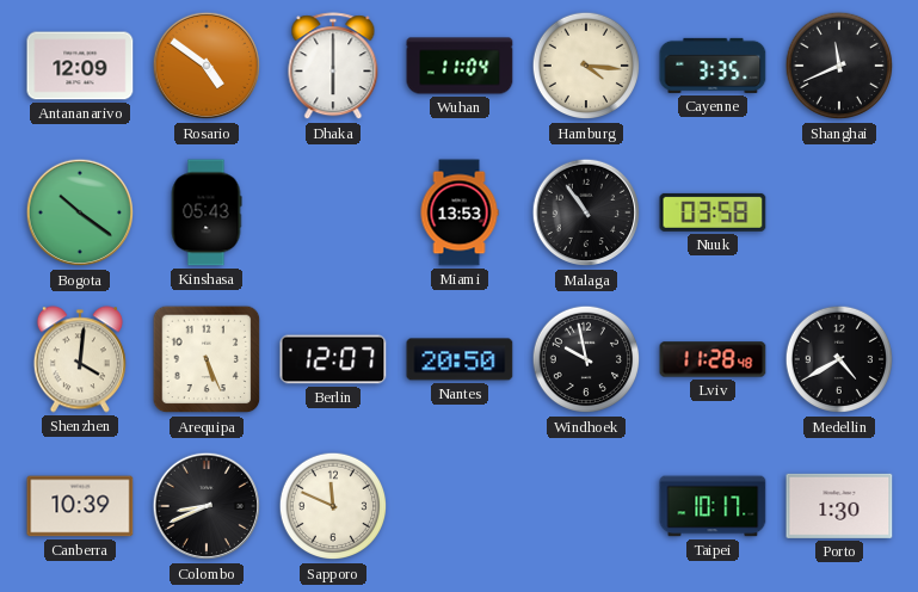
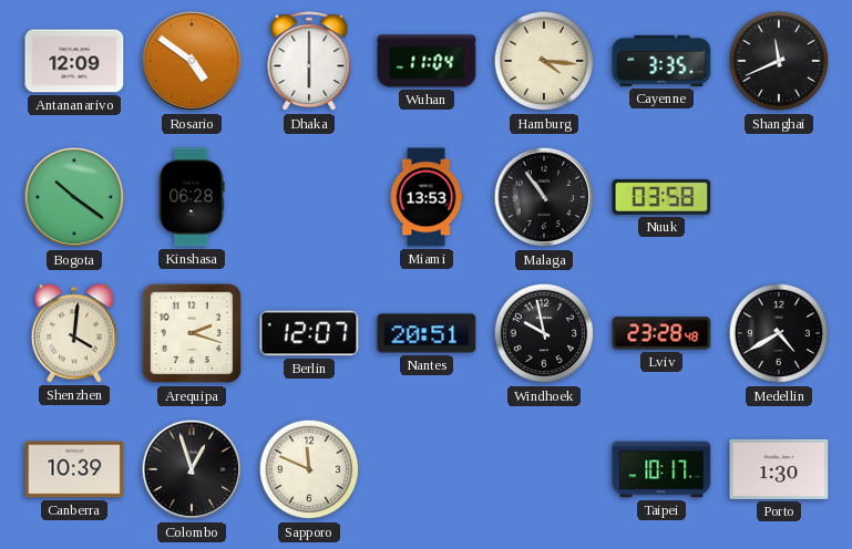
Kinshasa: 05:43 -> 06:28 (192, 197)
Arequipa: 5:26 -> 2:18 (192, 333)
Nantes: 20:50 -> 20:51 (427, 333)
Lviv: 11:28 -> 23:28 (661, 333)
Colombo: 8:41 -> 12:57 (192, 469)
